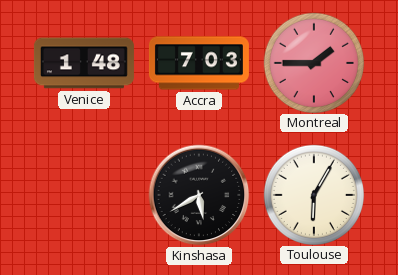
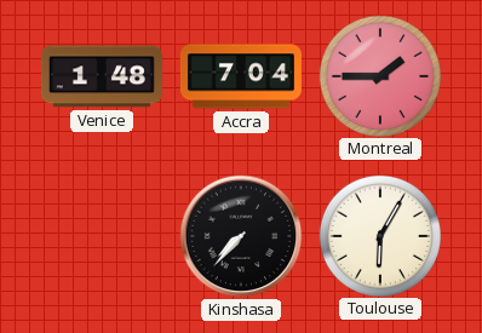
Accra: 7:03 -> 7:04 (241, 76)
Kinshasa: 5:40 -> 7:37 (241, 236)
